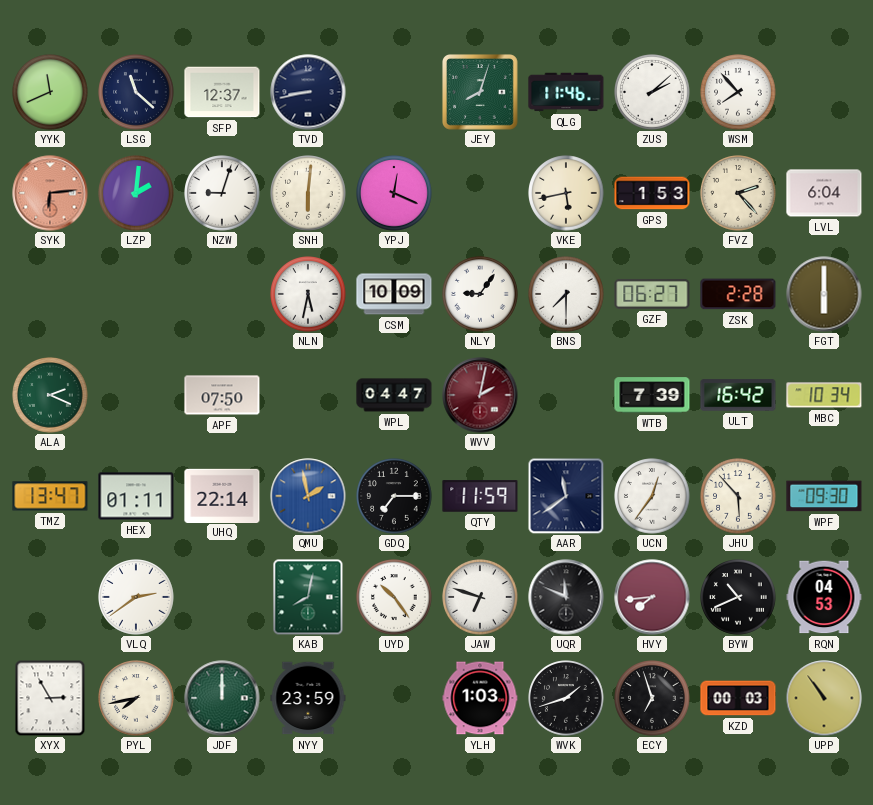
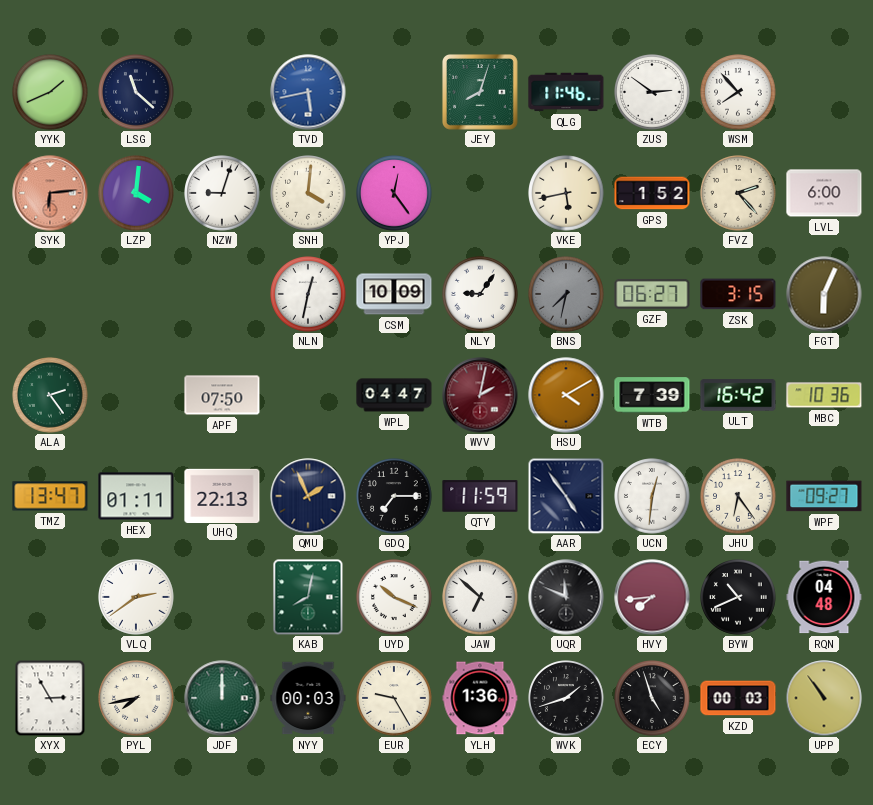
YYK: 11:41 -> 1:41 (50, 92)
SFP: 12:37 -> none (222, 92)
TVD: 8:43 -> 5:43 (308, 92)
TVD dial: navy -> blue (308, 92)
ZUS: 2:08 -> 2:51 (652, 92)
LZP: 2:01 -> 4:01 (136, 193)
SNH: 6:01 -> 4:01 (308, 193)
YPJ: 12:19 -> 12:24 (394, 193)
GPS: 1:53 -> 1:52 (652, 193)
LVL: 6:04 -> 6:00 (824, 193)
NLN: 5:32 -> 12:32 (308, 294)
BNS: 7:30 -> 7:32 (566, 294)
BNS dial: white -> grey (566, 294)
ZSK: 2:28 -> 3:15 (738, 294)
FGT: 6:00 -> 6:04 (824, 294)
ALA: 2:19 -> 2:24 (50, 395)
HSU: none -> 4:10 (566, 395)
MBC: 10:34 -> 10:36 (824, 395)
UHQ: 22:14 -> 22:13 (222, 495)
QMU: 1:58 -> 1:56 (308, 496)
QMU dial: blue -> navy (308, 496)
AAR: 11:39 -> 4:54 (566, 496)
UCN: 12:36 -> 12:31 (652, 496)
JHU: 5:53 -> 6:24 (738, 496)
WPF: 09:30 -> 09:27 (824, 496)
UYD: 10:24 -> 10:19 (394, 597)
JAW: 6:48 -> 6:52 (480, 597)
RQN: 04:53 -> 04:48 (824, 597)
NYY: 23:59 -> 00:03 (308, 698)
EUR: none -> 9:25 (394, 698)
YLH: 1:03 -> 1:36 (480, 698)
ECY: 6:57 -> 4:57 (652, 698)
